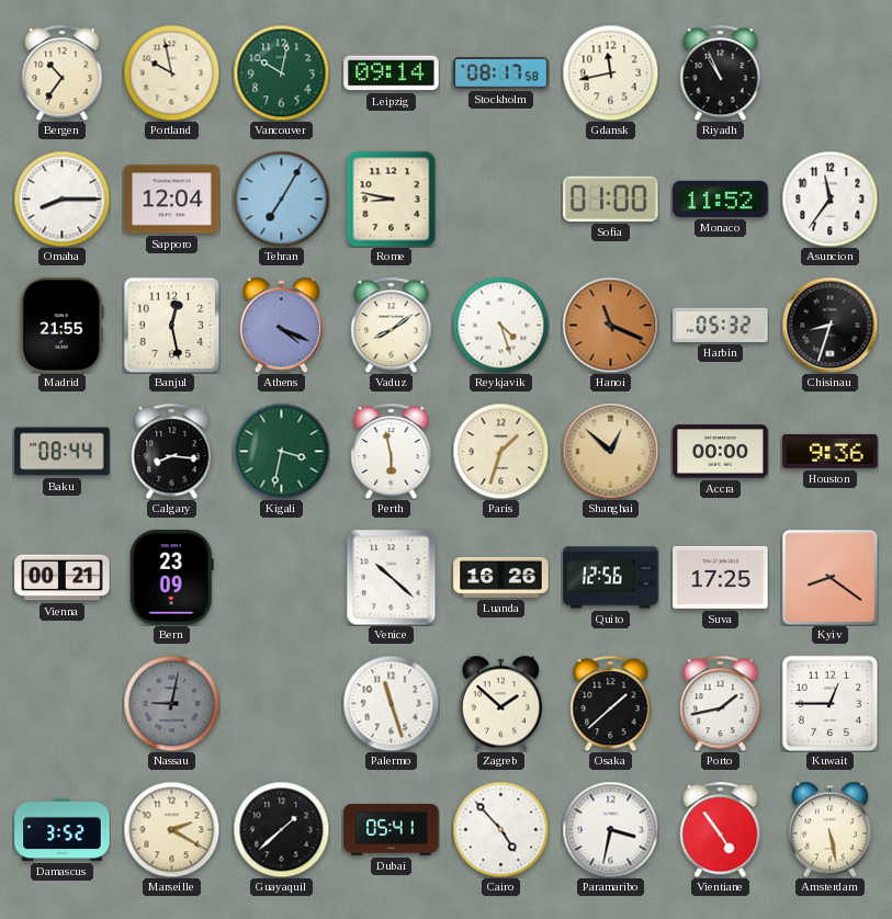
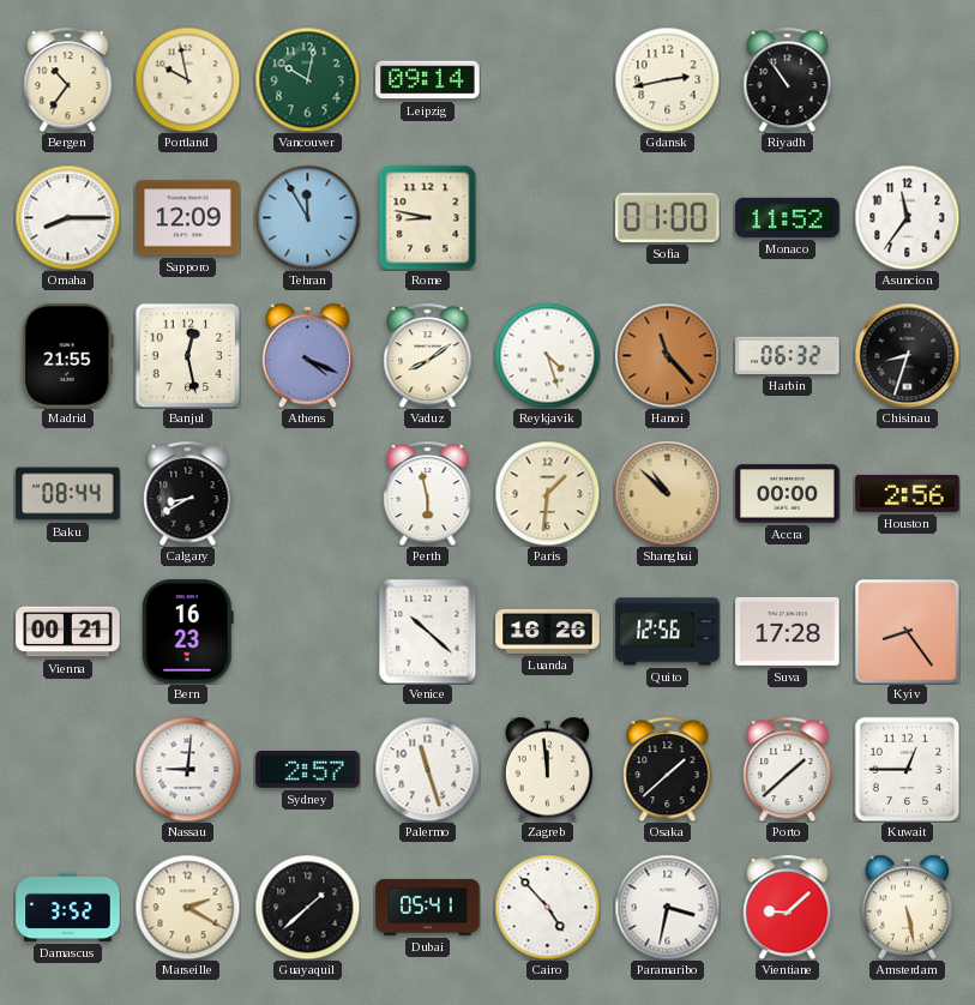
Stockholm: 08:17 -> none (501, 73)
Gdansk: 11:43 -> 2:43 (667, 79)
Riyadh: 10:56 -> 10:54 (788, 79)
Sapporo: 12:04 -> 12:09 (188, 218)
Tehran: 7:05 -> 11:55 (307, 217)
Hanoi: 11:19 -> 11:23 (667, 355)
Harbin: 05:32 -> 06:32 (788, 355)
Calgary: 8:16 -> 8:40 (188, 493)
Kigali: 3:32 -> none (281, 451)
Paris: 1:33 -> 1:31 (547, 493)
Shanghai: 12:52 -> 10:52 (667, 493)
Houston: 9:36 -> 2:56 (908, 493)
Bern: 23:09 -> 16:23 (187, 632)
Suva: 17:25 -> 17:28 (788, 631)
Kyiv: 8:21 -> 8:24 (908, 632)
Nassau: 9:02 -> 9:01 (187, 769)
Nassau dial: grey -> white (187, 769)
Sydney: none -> 2:57 (308, 770)
Zagreb: 1:52 -> 11:59 (548, 769)
Porto: 1:43 -> 1:38 (788, 769)
Vientiane: 4:54 -> 9:08 (788, 907)
